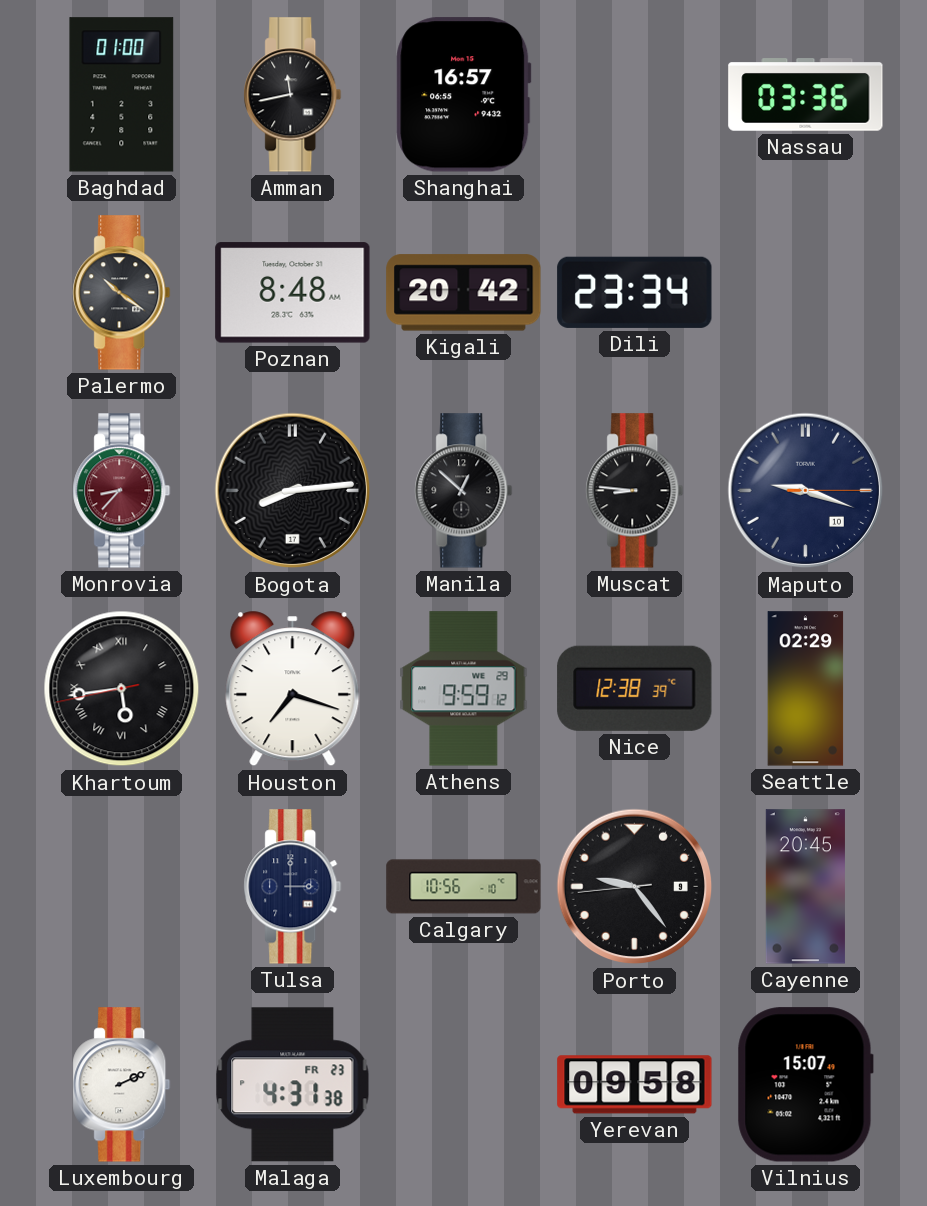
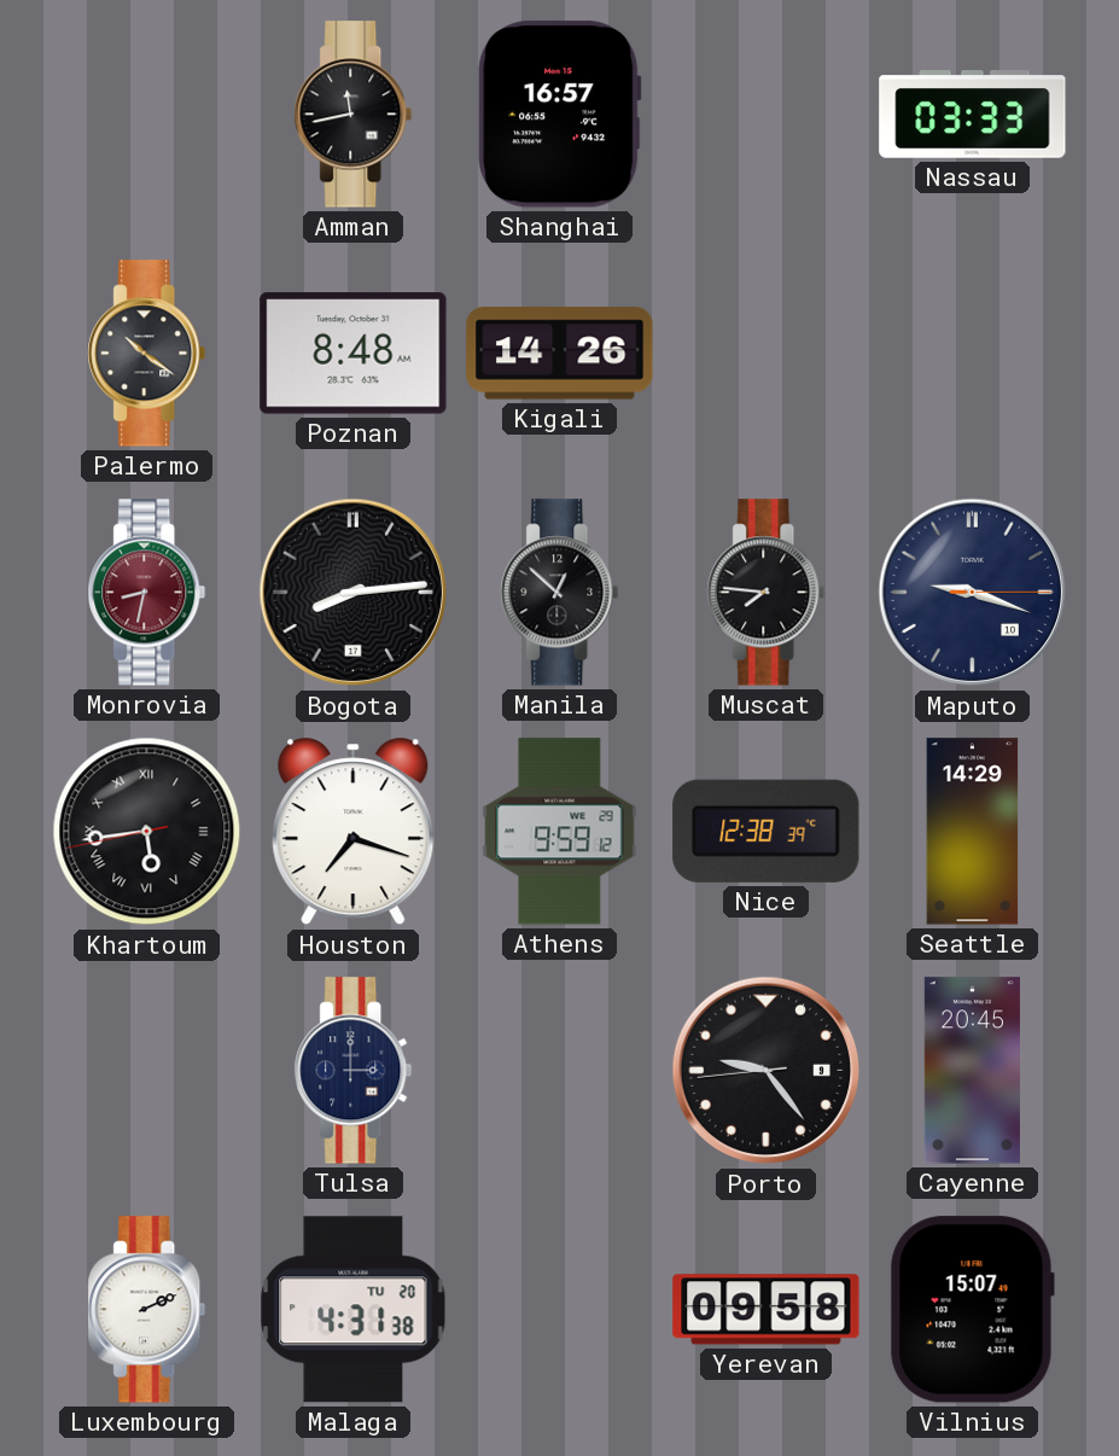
Baghdad: 01:00 -> none (122, 95)
Nassau: 03:36 -> 03:33 (973, 115)
Kigali: 20:42 -> 14:26 (560, 354)
Dili: 23:34 -> none (635, 292)
Monrovia: 8:37 -> 8:32 (147, 593)
Muscat: 8:46 -> 7:46 (767, 593)
Seattle: 02:29 -> 14:29 (973, 832)
Calgary: 10:56 -> none (464, 887)
Malaga date: FR 23 -> TU 20 (354, 1310)
